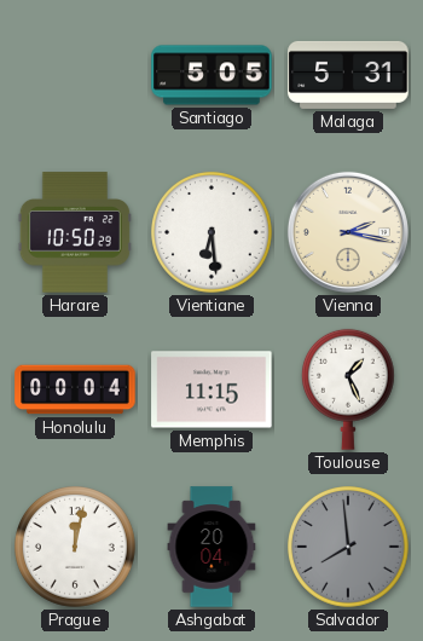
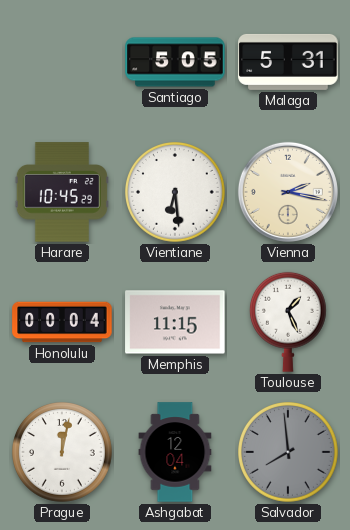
Harare: 10:50 -> 10:45 (62, 192)
Ashgabat: 20:04 -> 12:04 (175, 452)
